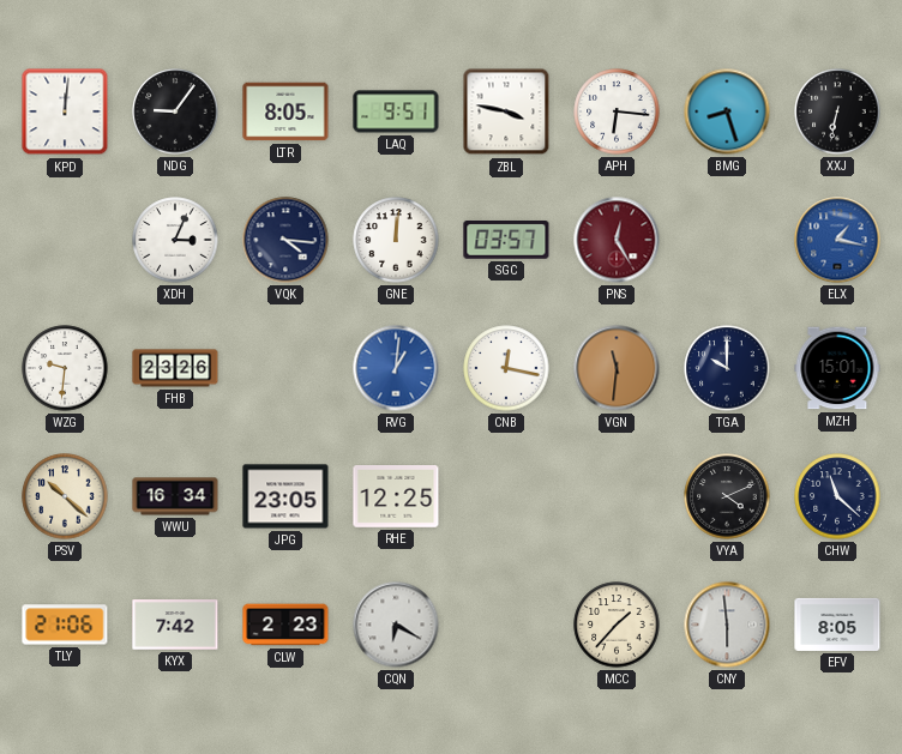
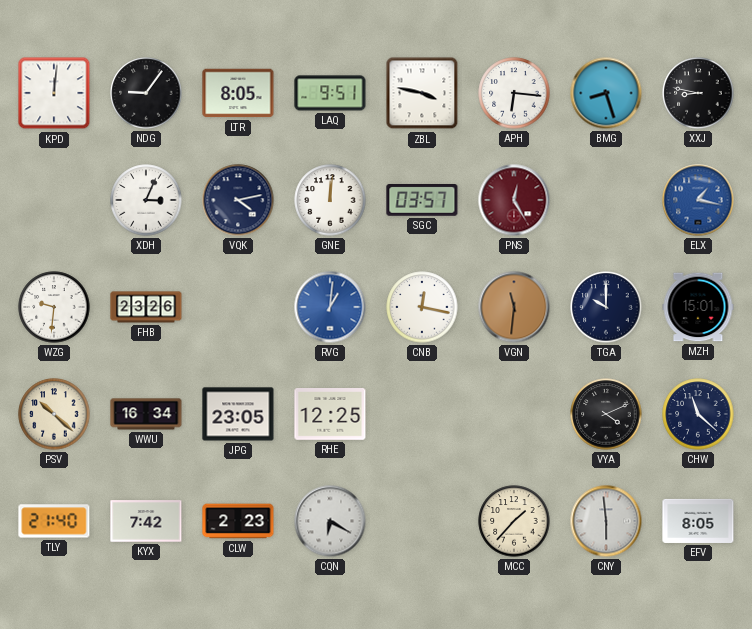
XXJ: 6:32 -> 8:47 (698, 93)
VQK: 4:16 -> 4:13 (238, 200)
TLY: 21:06 -> 21:40 (54, 521)
